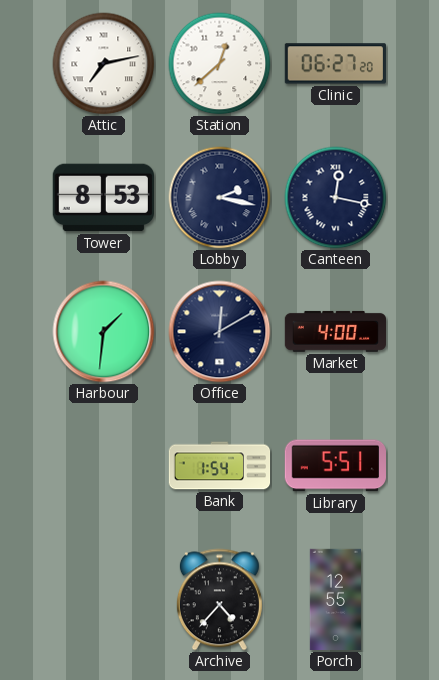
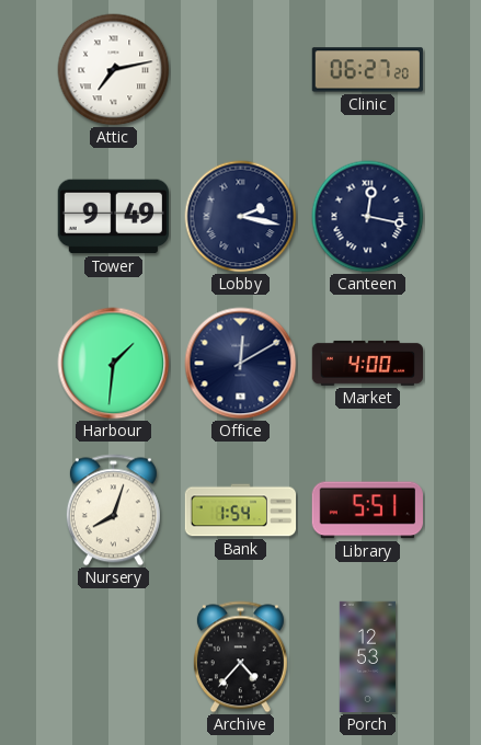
Station: 12:38 -> none (220, 64)
Tower: 8:53 -> 9:49 (113, 217)
Nursery: none -> 8:03 (113, 511)
Porch: 12:55 -> 12:53 (367, 657)
